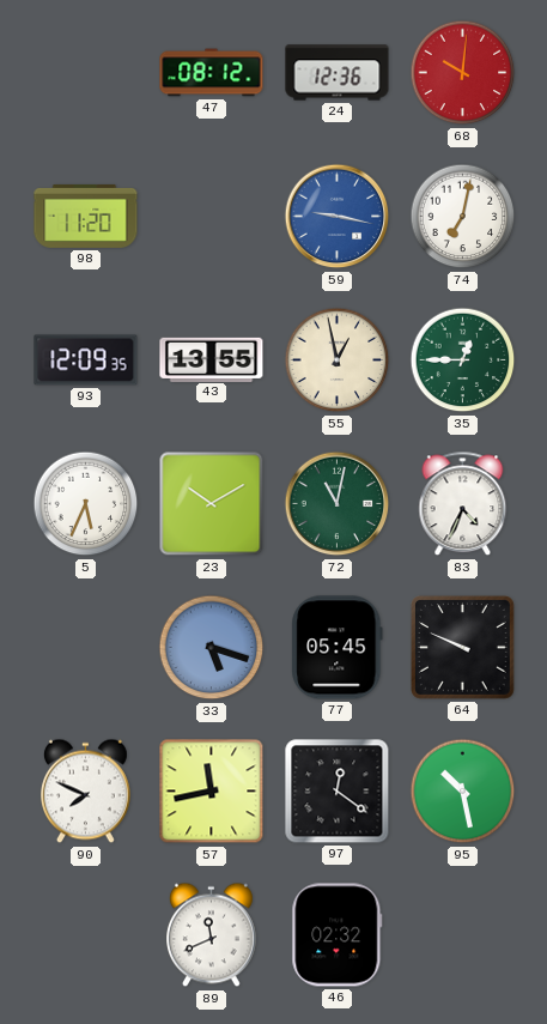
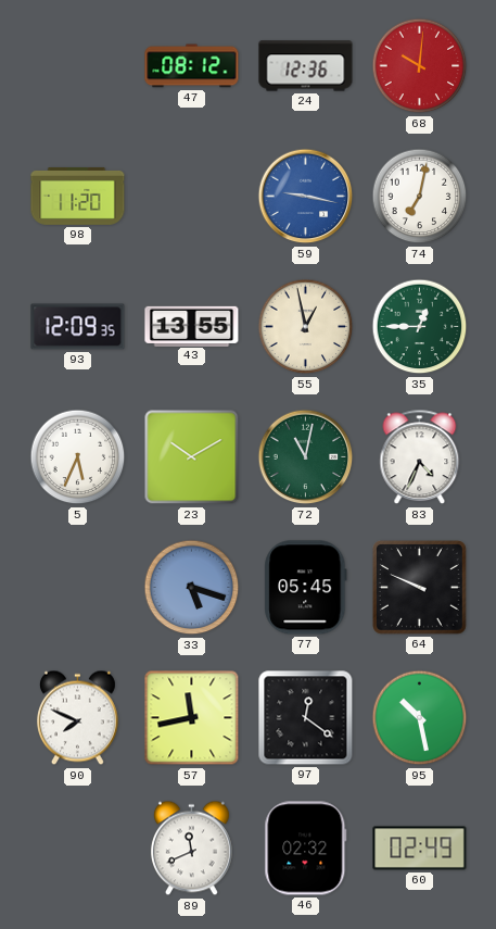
60: none -> 02:49 (420, 849)
